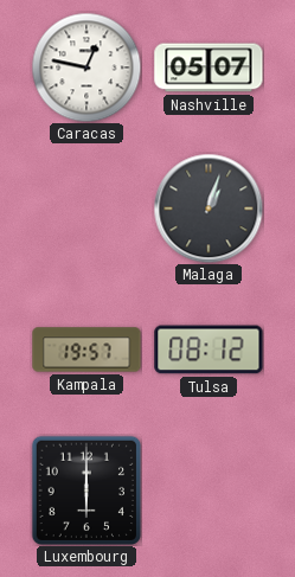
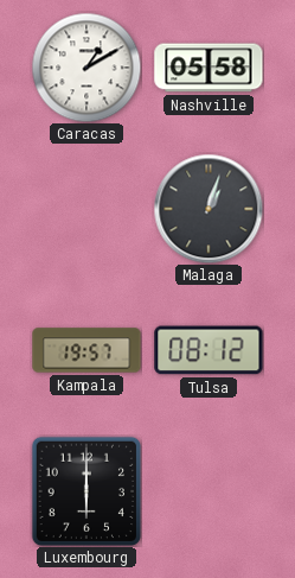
Caracas: 12:47 -> 1:10 (86, 68)
Nashville: 05:07 -> 05:58 (209, 68)
